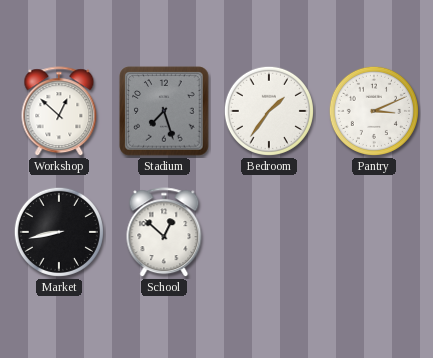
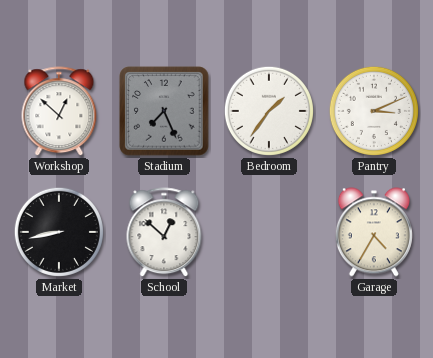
Stadium: 7:27 -> 7:26 (164, 111)
Garage: none -> 4:35 (374, 232)
